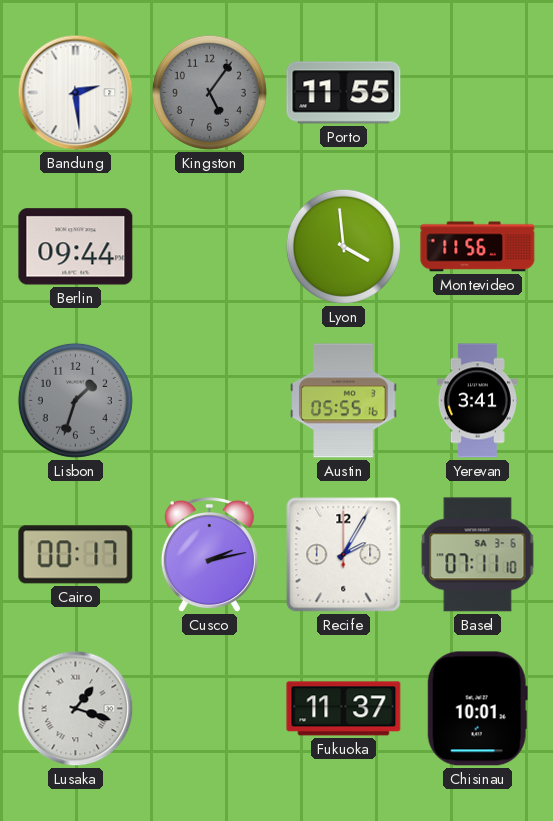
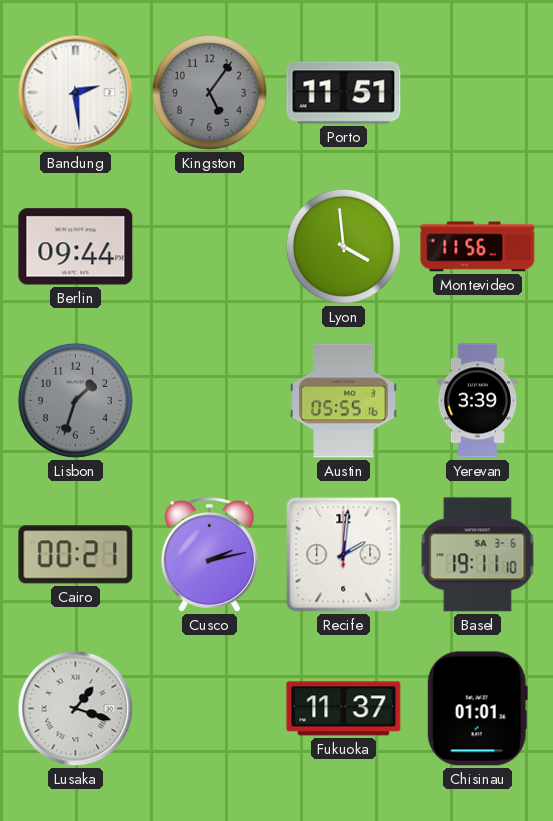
Porto: 11:55 -> 11:51 (344, 93)
Yerevan: 3:41 -> 3:39 (477, 401)
Cairo: 00:17 -> 00:21 (76, 555)
Recife: 2:05 -> 2:01 (344, 555)
Basel: 07:11 -> 19:11 (478, 555)
Chisinau: 10:01 -> 01:01 (477, 709)
